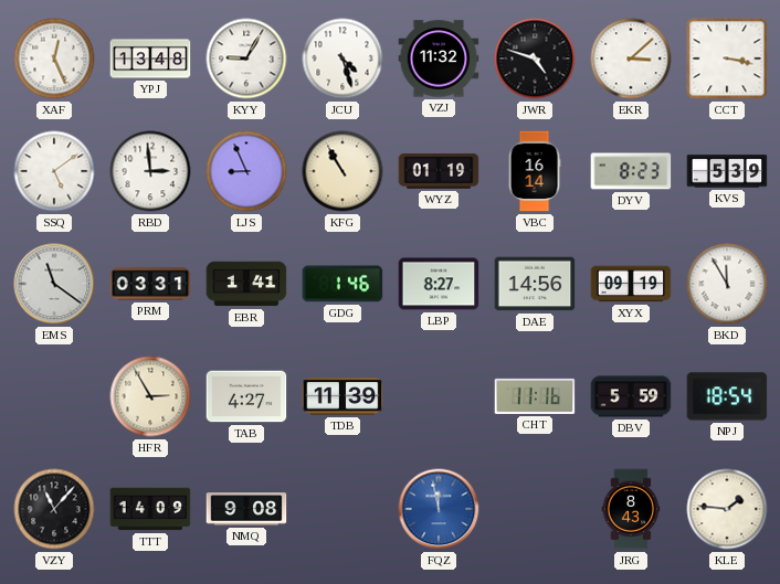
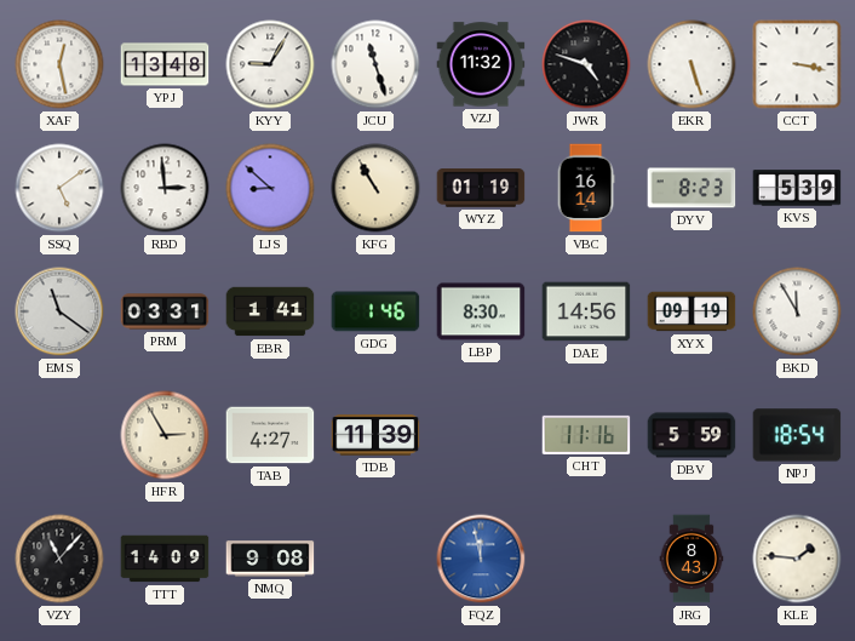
XAF: 12:26 -> 12:28 (59, 64)
JCU: 4:27 -> 11:27 (375, 64)
EKR: 3:08 -> 5:27 (692, 64)
LJS: 8:56 -> 8:52 (270, 188)
LBP: 8:27 -> 8:30 (481, 311)
